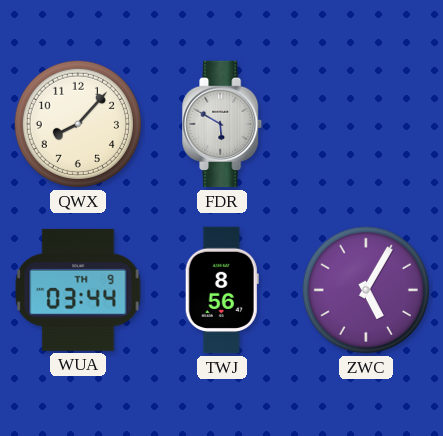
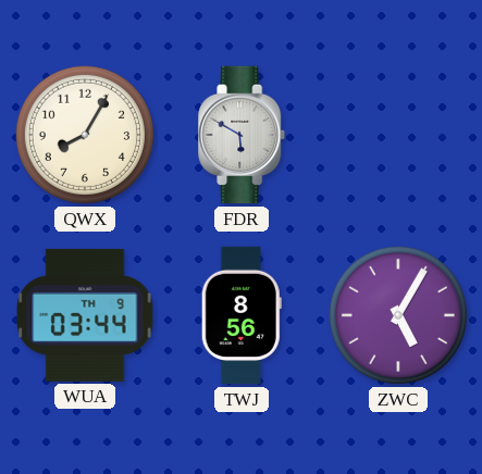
QWX: 8:07 -> 8:05 (85, 135)
